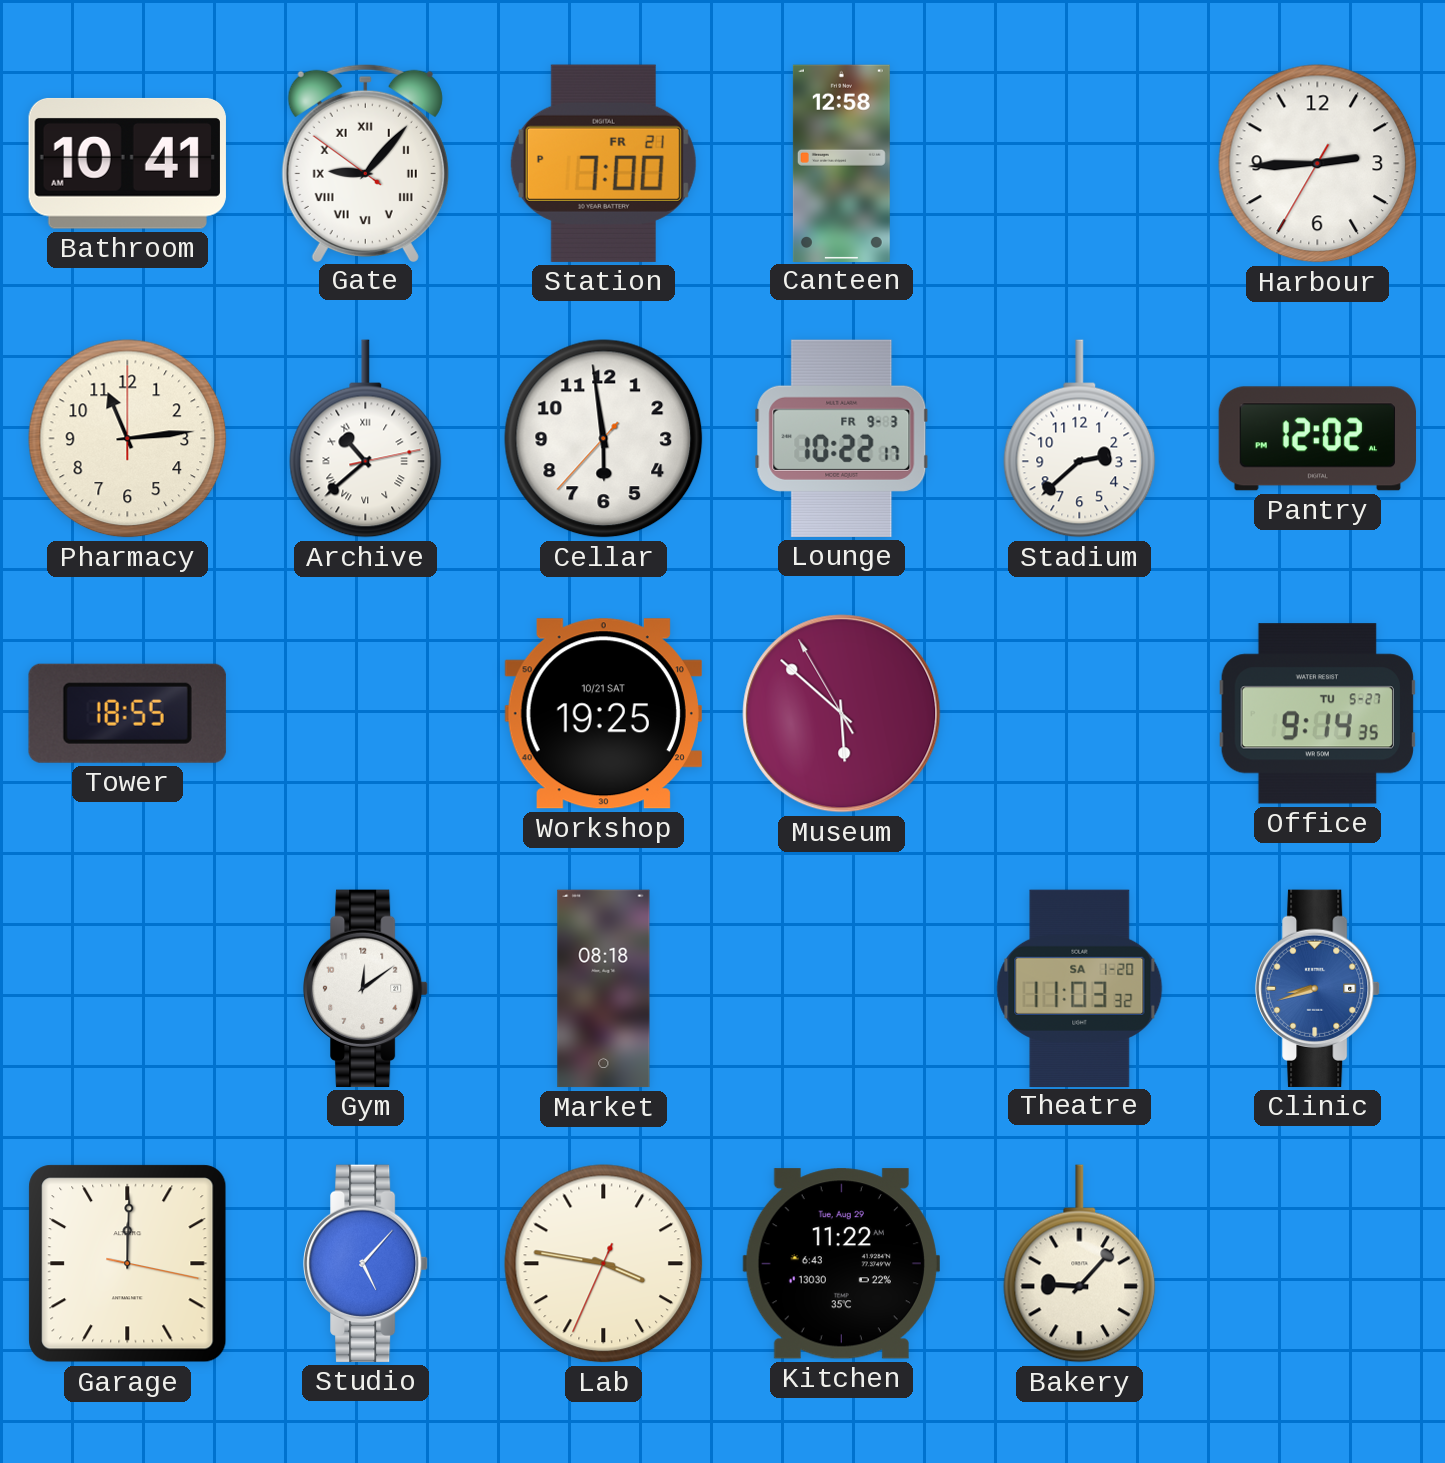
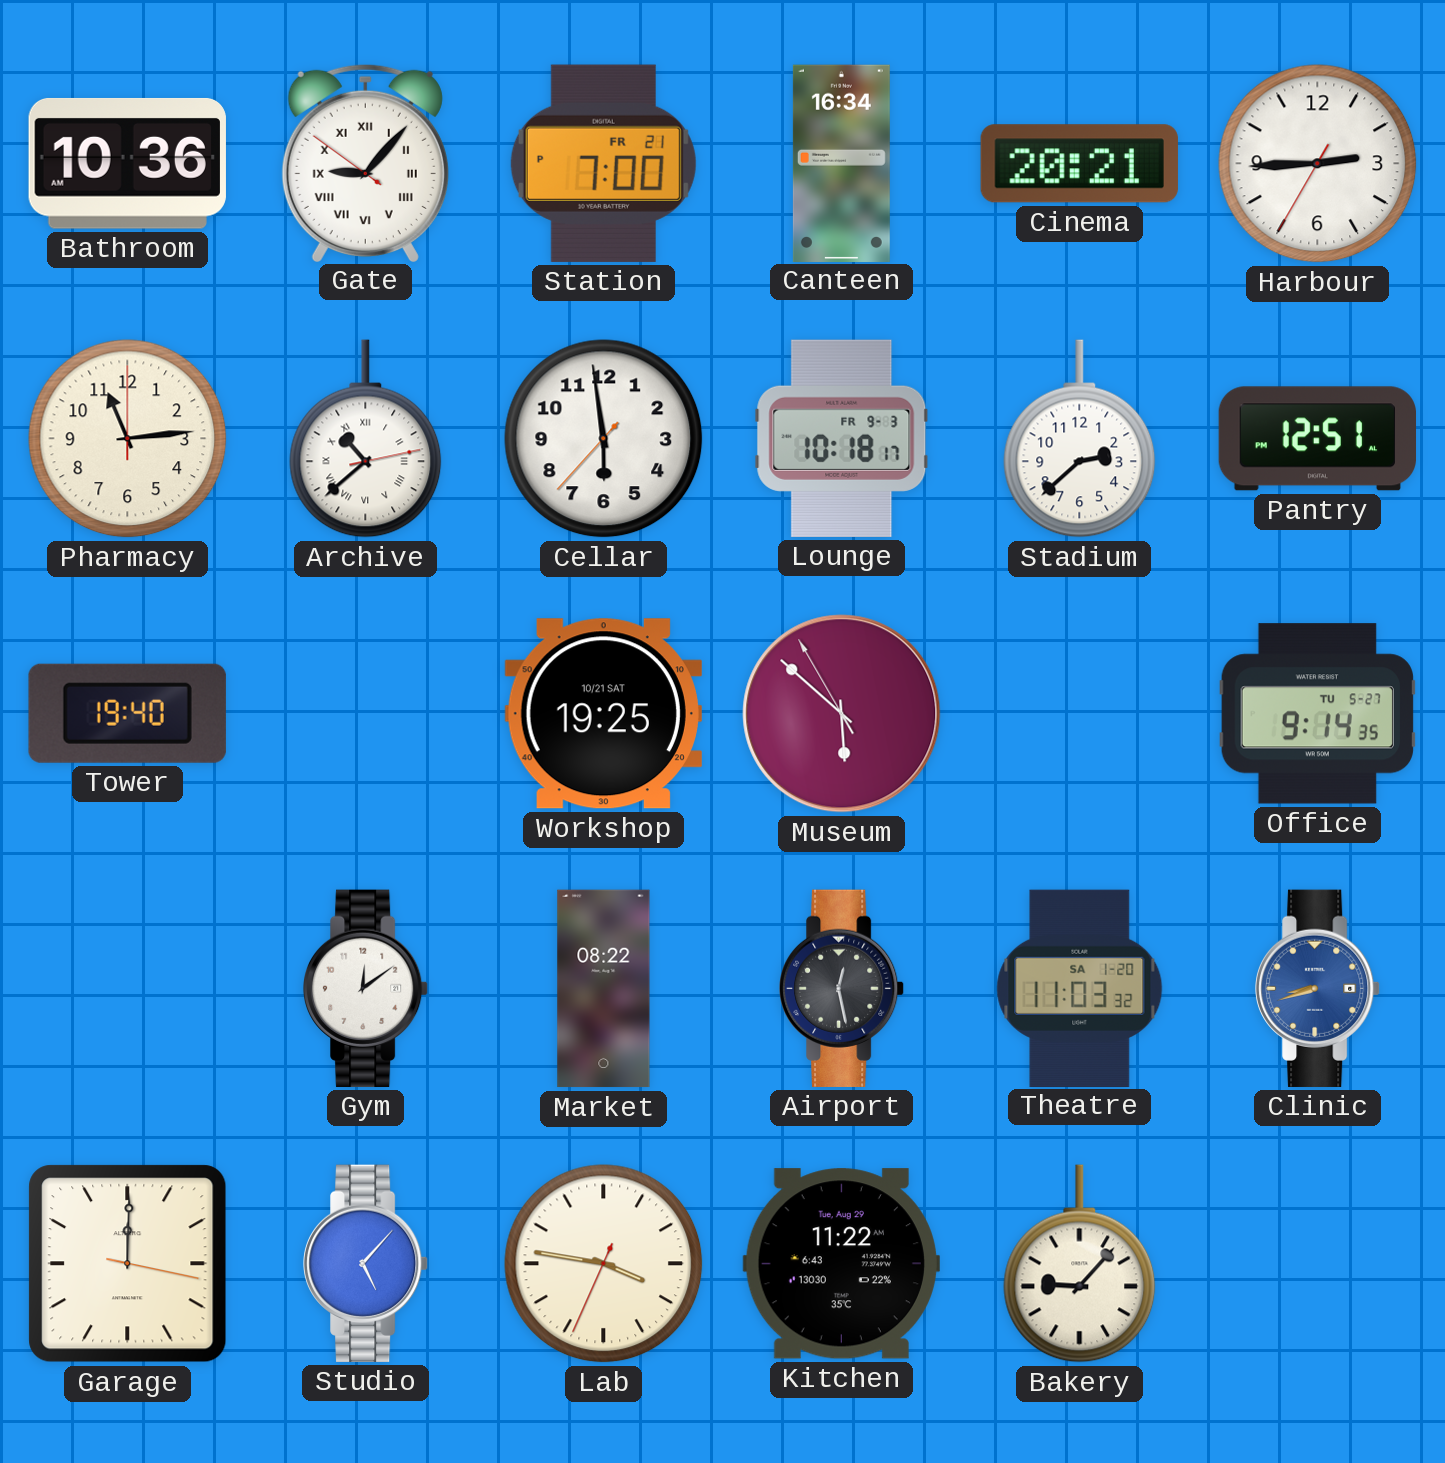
Bathroom: 10:41 -> 10:36 (127, 163)
Canteen: 12:58 -> 16:34 (841, 163)
Cinema: none -> 20:21 (1079, 164)
Lounge: 10:22 -> 10:18 (842, 438)
Pantry: 12:02 -> 12:51 (1317, 439)
Tower: 18:55 -> 19:40 (127, 713)
Market: 08:18 -> 08:22 (604, 989)
Airport: none -> 12:28 (843, 988)
